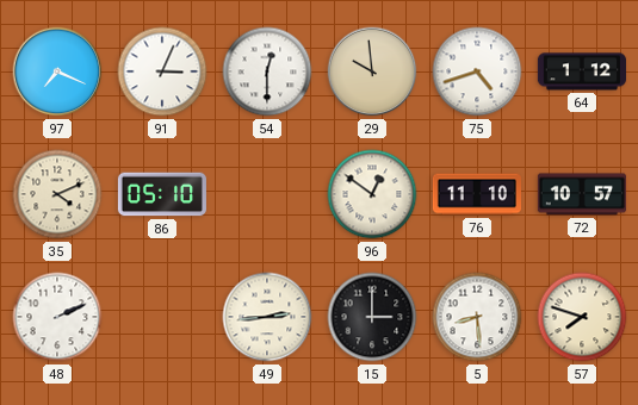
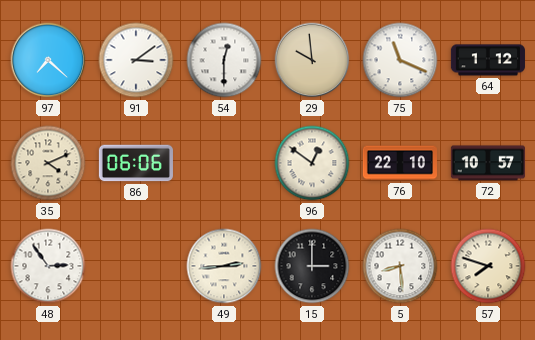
97: 7:19 -> 7:22 (48, 60)
91: 3:04 -> 3:09 (136, 60)
75: 4:42 -> 11:19 (400, 60)
86: 05:10 -> 06:06 (136, 163)
76: 11:10 -> 22:10 (400, 163)
48: 2:11 -> 2:54 (48, 266)
